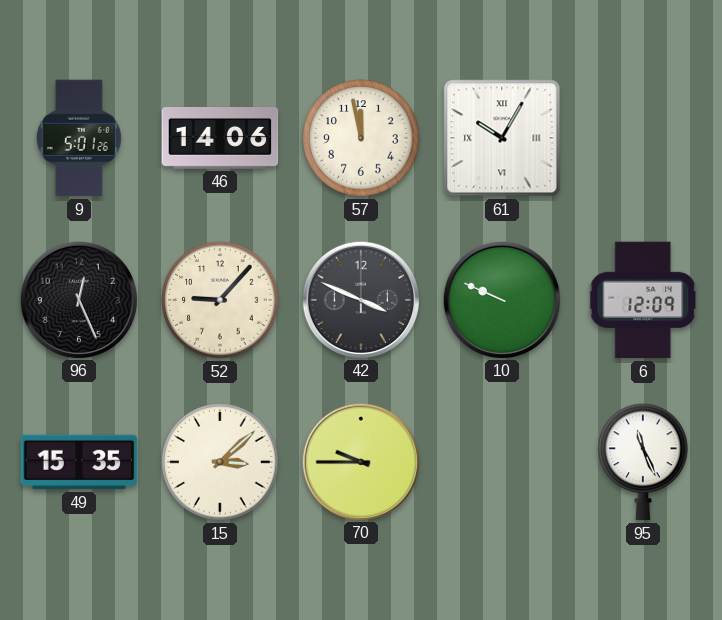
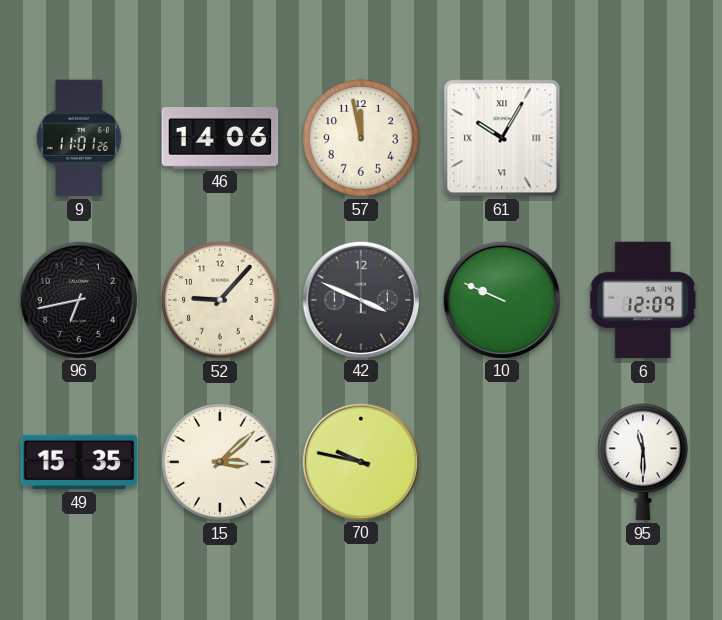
9: 5:01 -> 11:01 (79, 138)
96: 12:26 -> 6:43 (78, 299)
70: 9:45 -> 9:47 (360, 461)
95: 11:26 -> 11:30 (643, 462)
